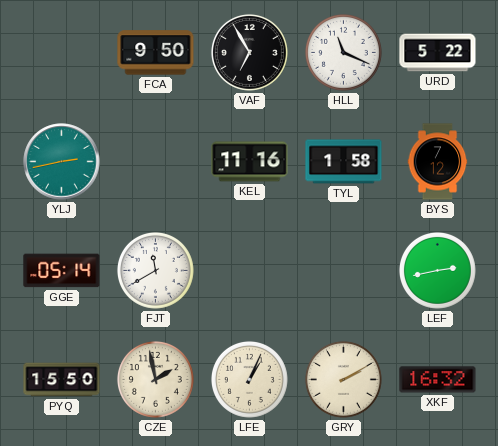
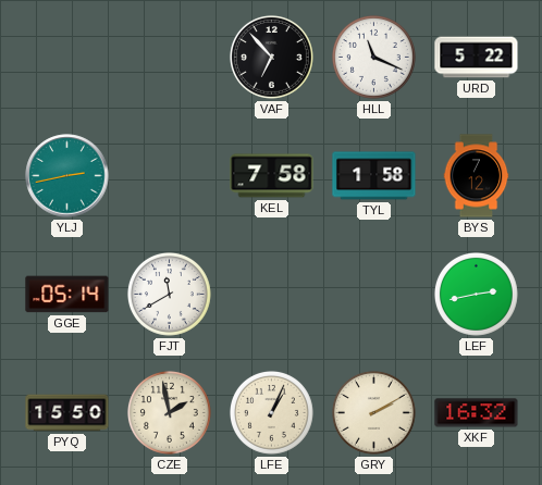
FCA: 9:50 -> none (156, 53)
VAF: 6:55 -> 6:53 (271, 57)
KEL: 11:16 -> 7:58 (272, 176)
